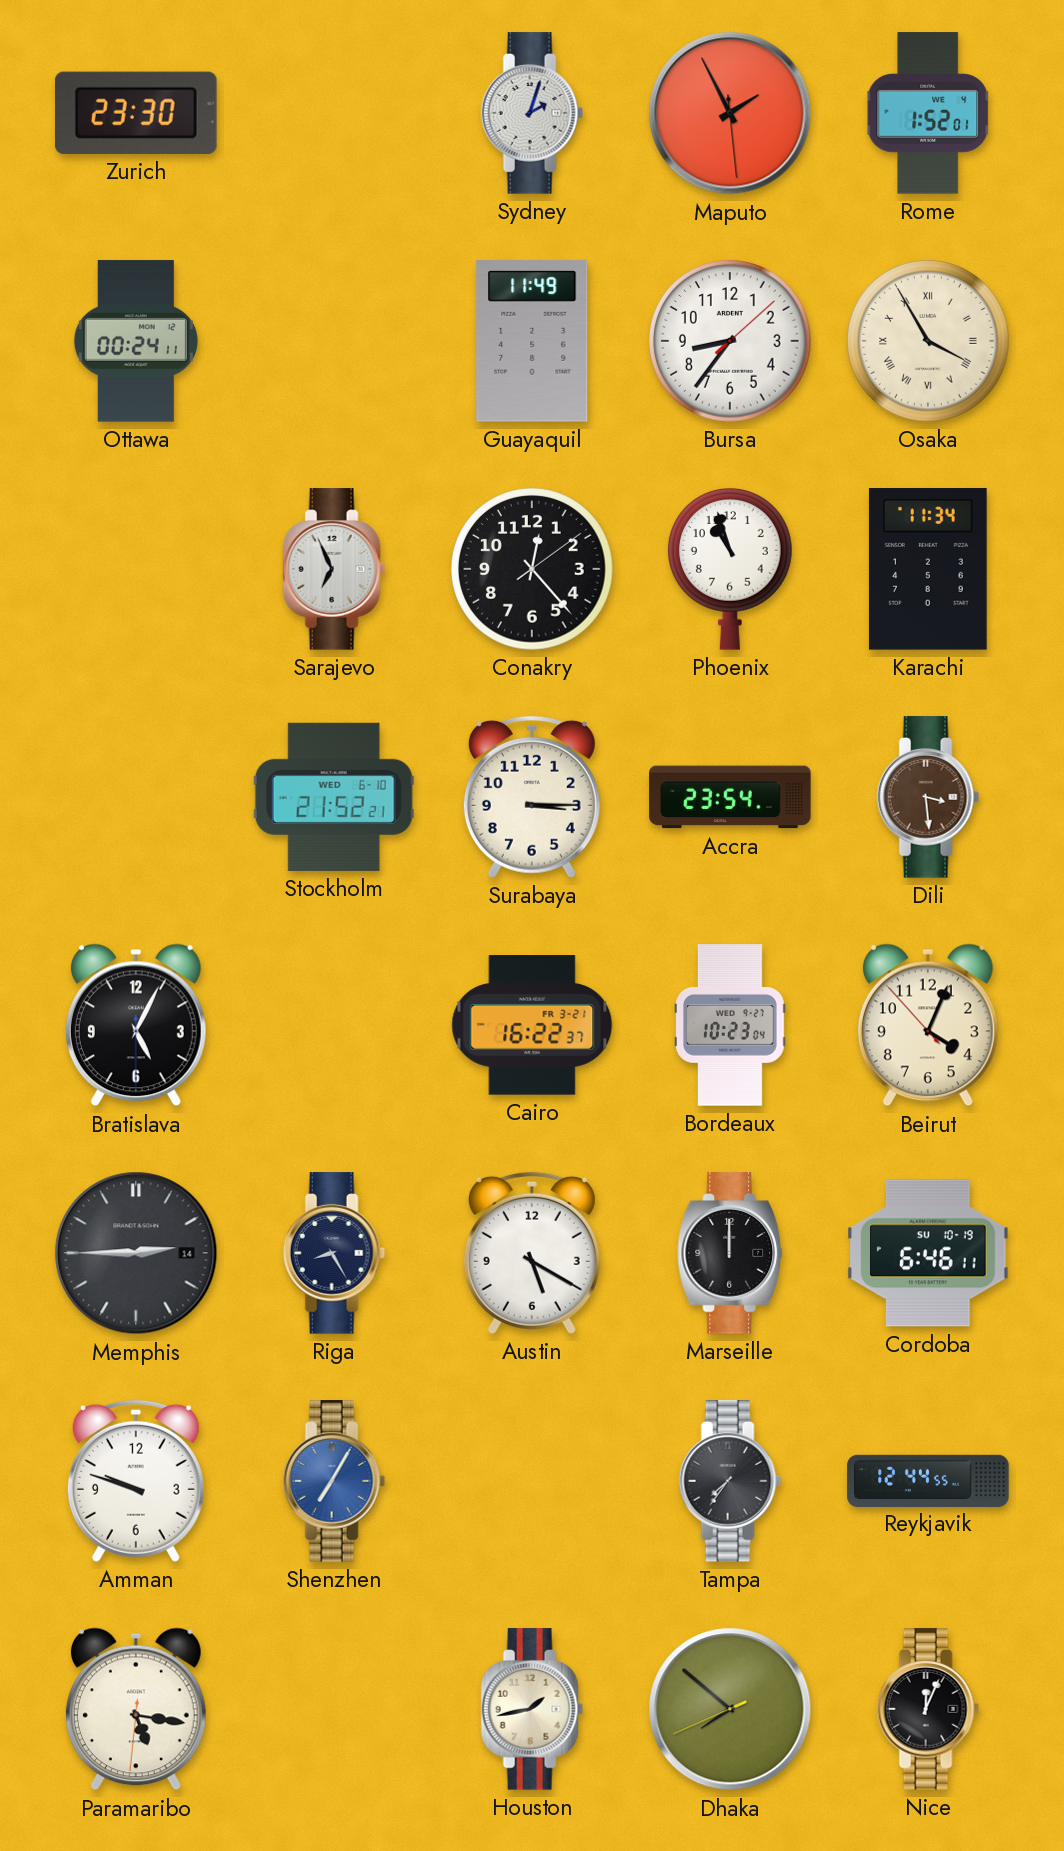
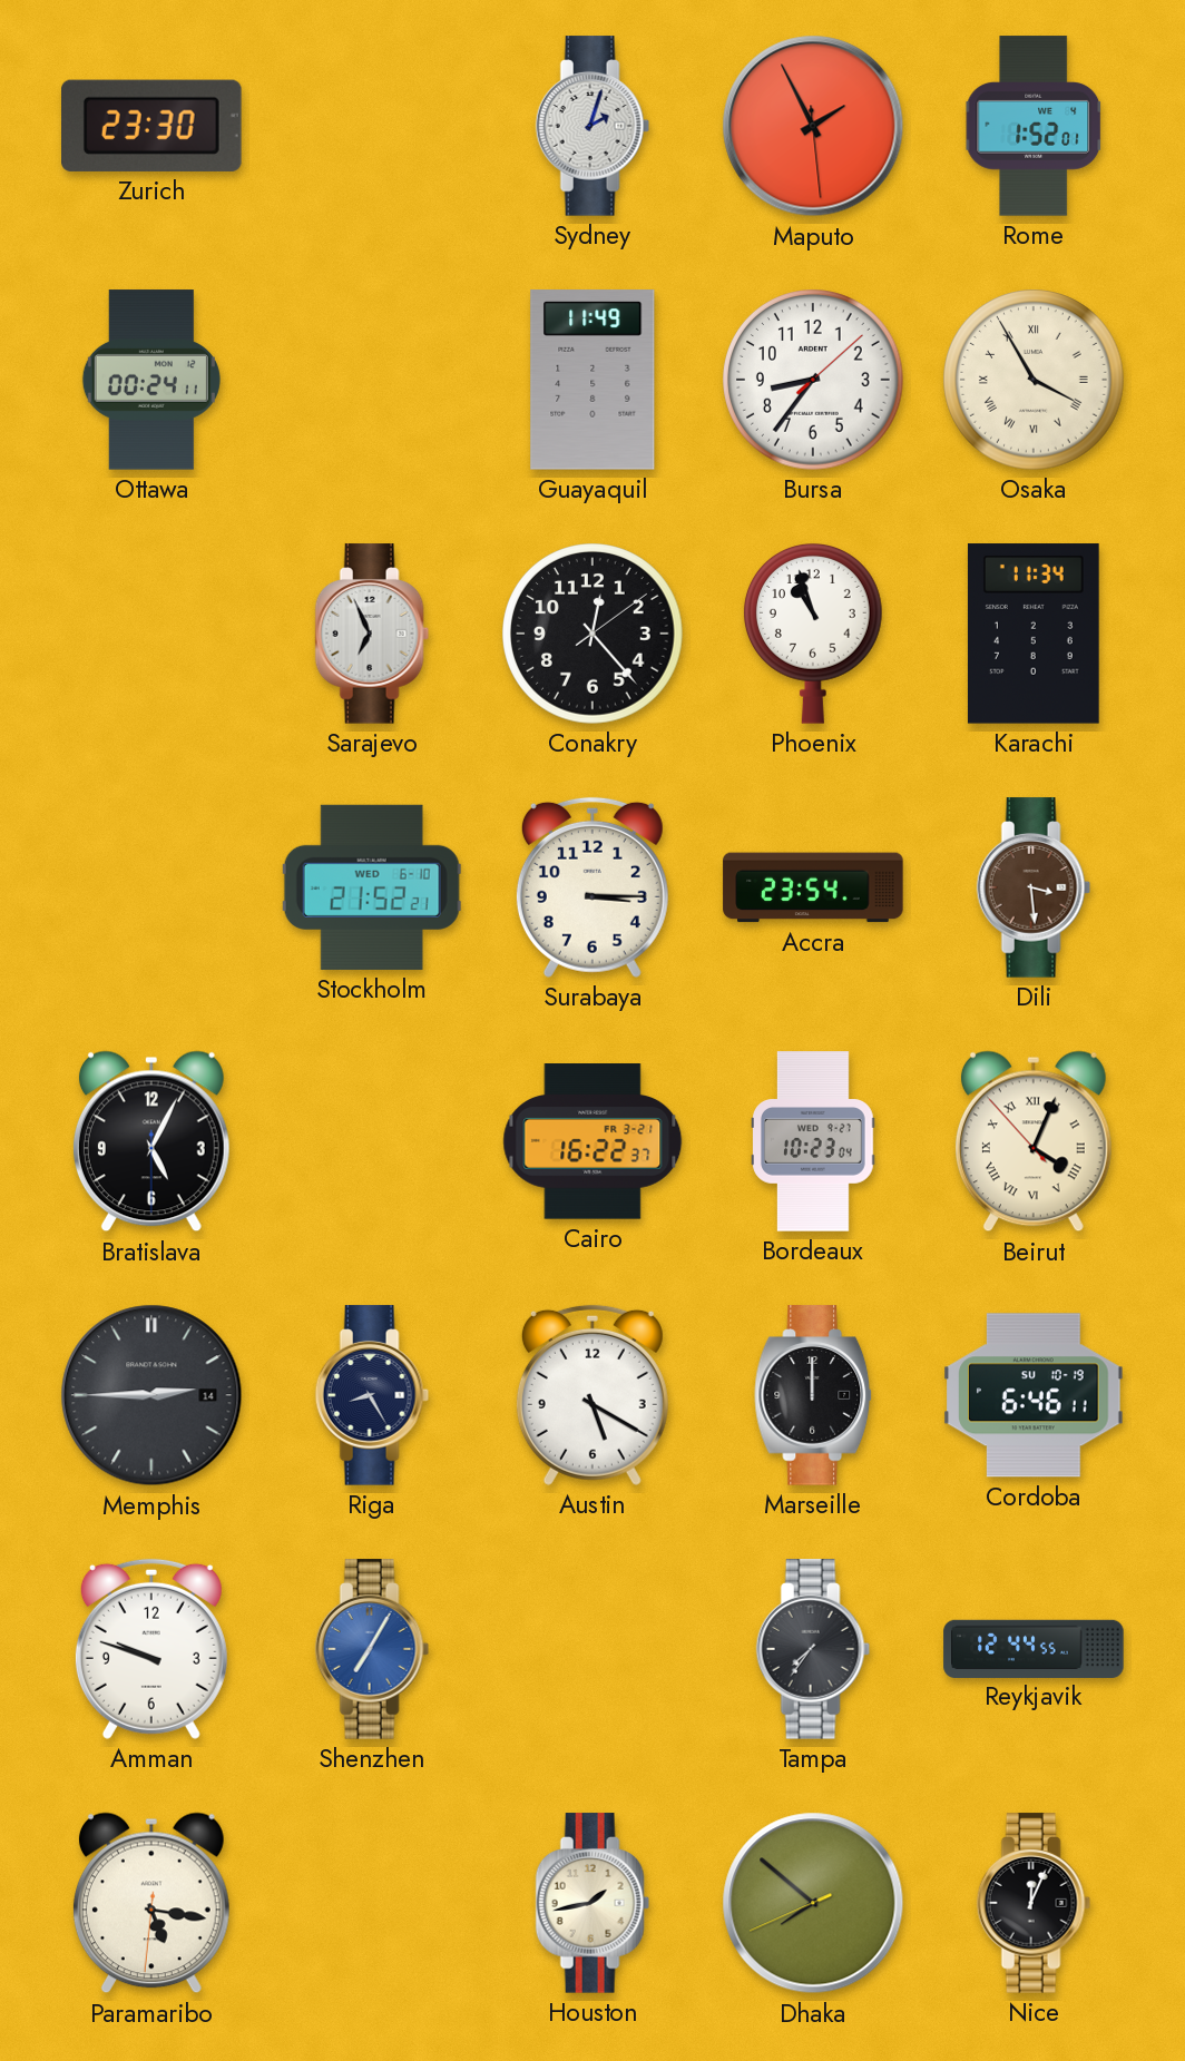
Beirut numerals: Arabic -> Roman (1034, 1141)
